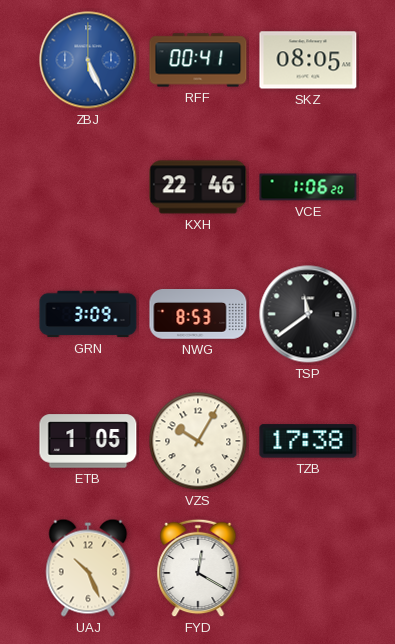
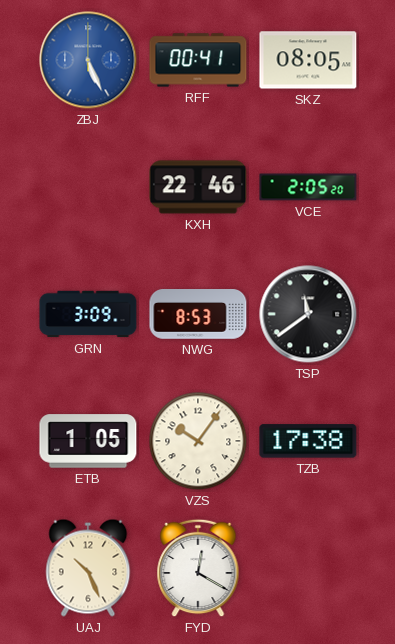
VCE: 1:06 -> 2:05 (308, 187)
VZS: 10:05 -> 10:06 (198, 441)
